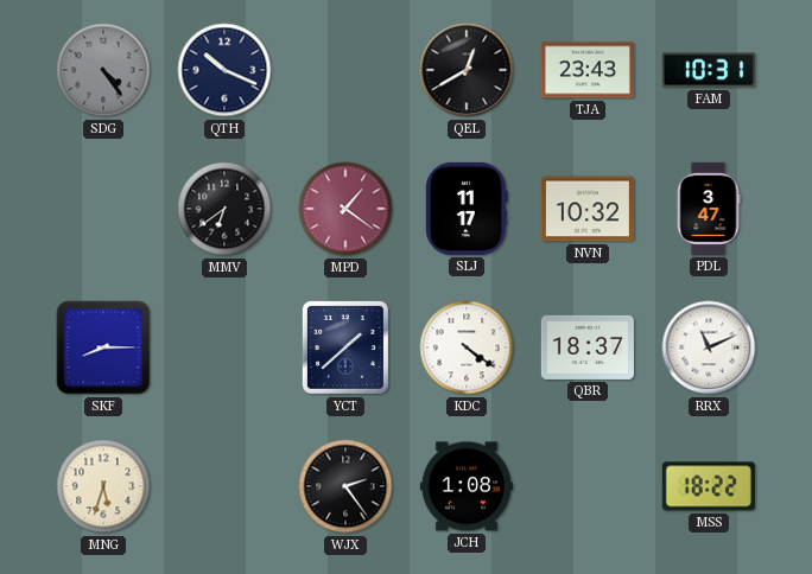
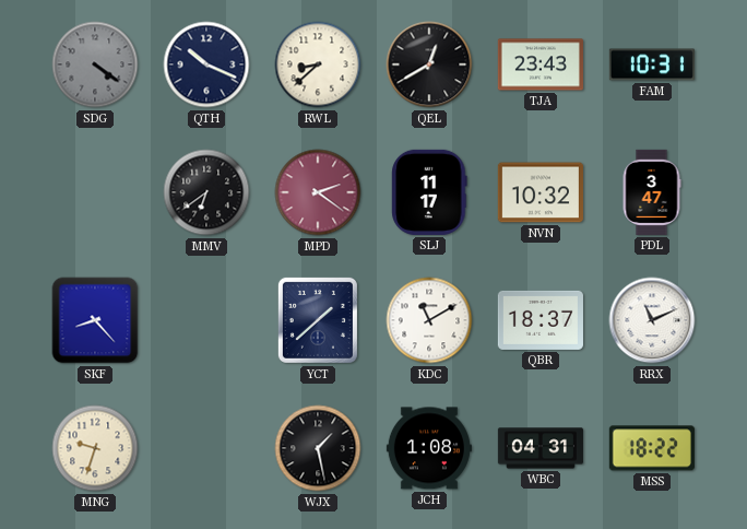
SDG: 4:24 -> 4:21 (95, 64)
RWL: none -> 8:38 (318, 64)
MPD: 1:21 -> 2:21 (318, 192)
SKF: 8:15 -> 8:23 (95, 320)
KDC: 4:21 -> 11:10 (429, 320)
MNG: 5:33 -> 9:33 (95, 448)
WJX: 2:24 -> 1:28 (318, 448)
WBC: none -> 04:31 (541, 448)
